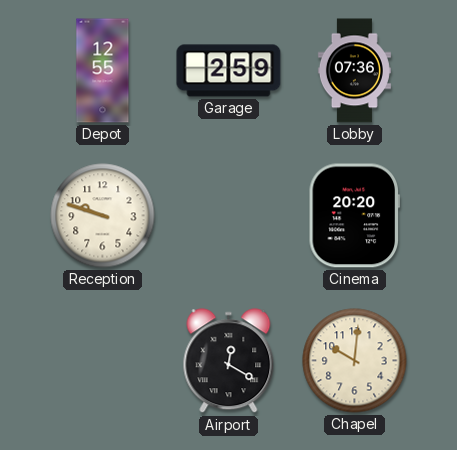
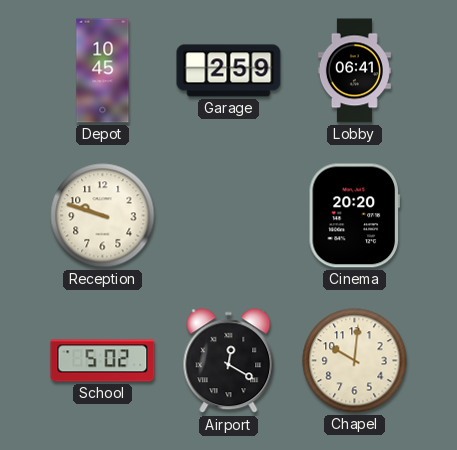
Depot: 12:55 -> 10:45 (103, 71)
Lobby: 07:36 -> 06:41 (354, 71)
School: none -> 5:02 (103, 361)
